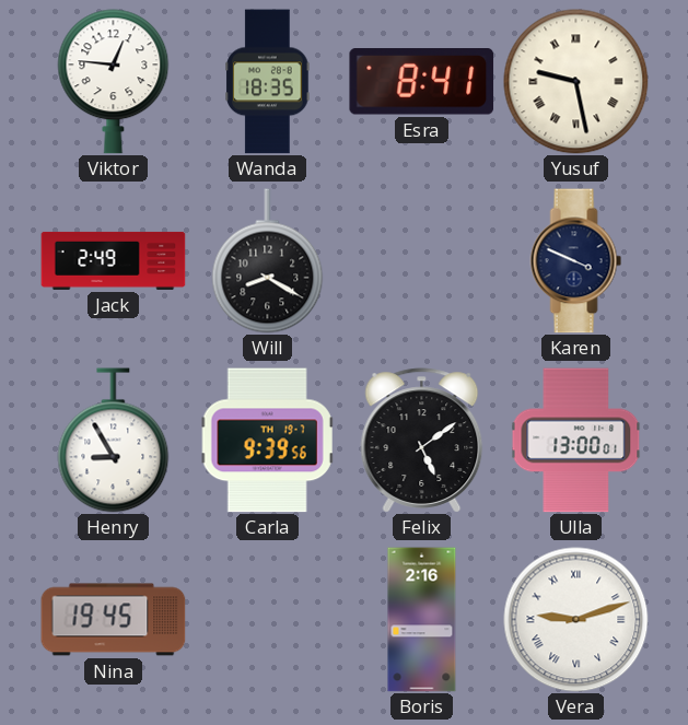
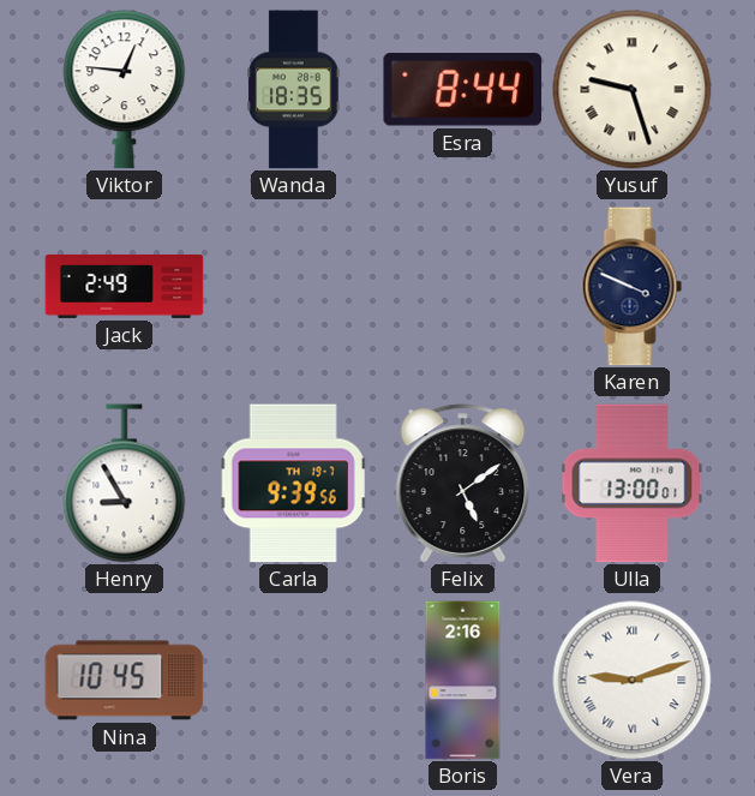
Esra: 8:41 -> 8:44 (463, 90)
Yusuf: 9:28 -> 9:27 (633, 90)
Will: 8:20 -> none (268, 261)
Nina: 19:45 -> 10:45 (125, 681)
